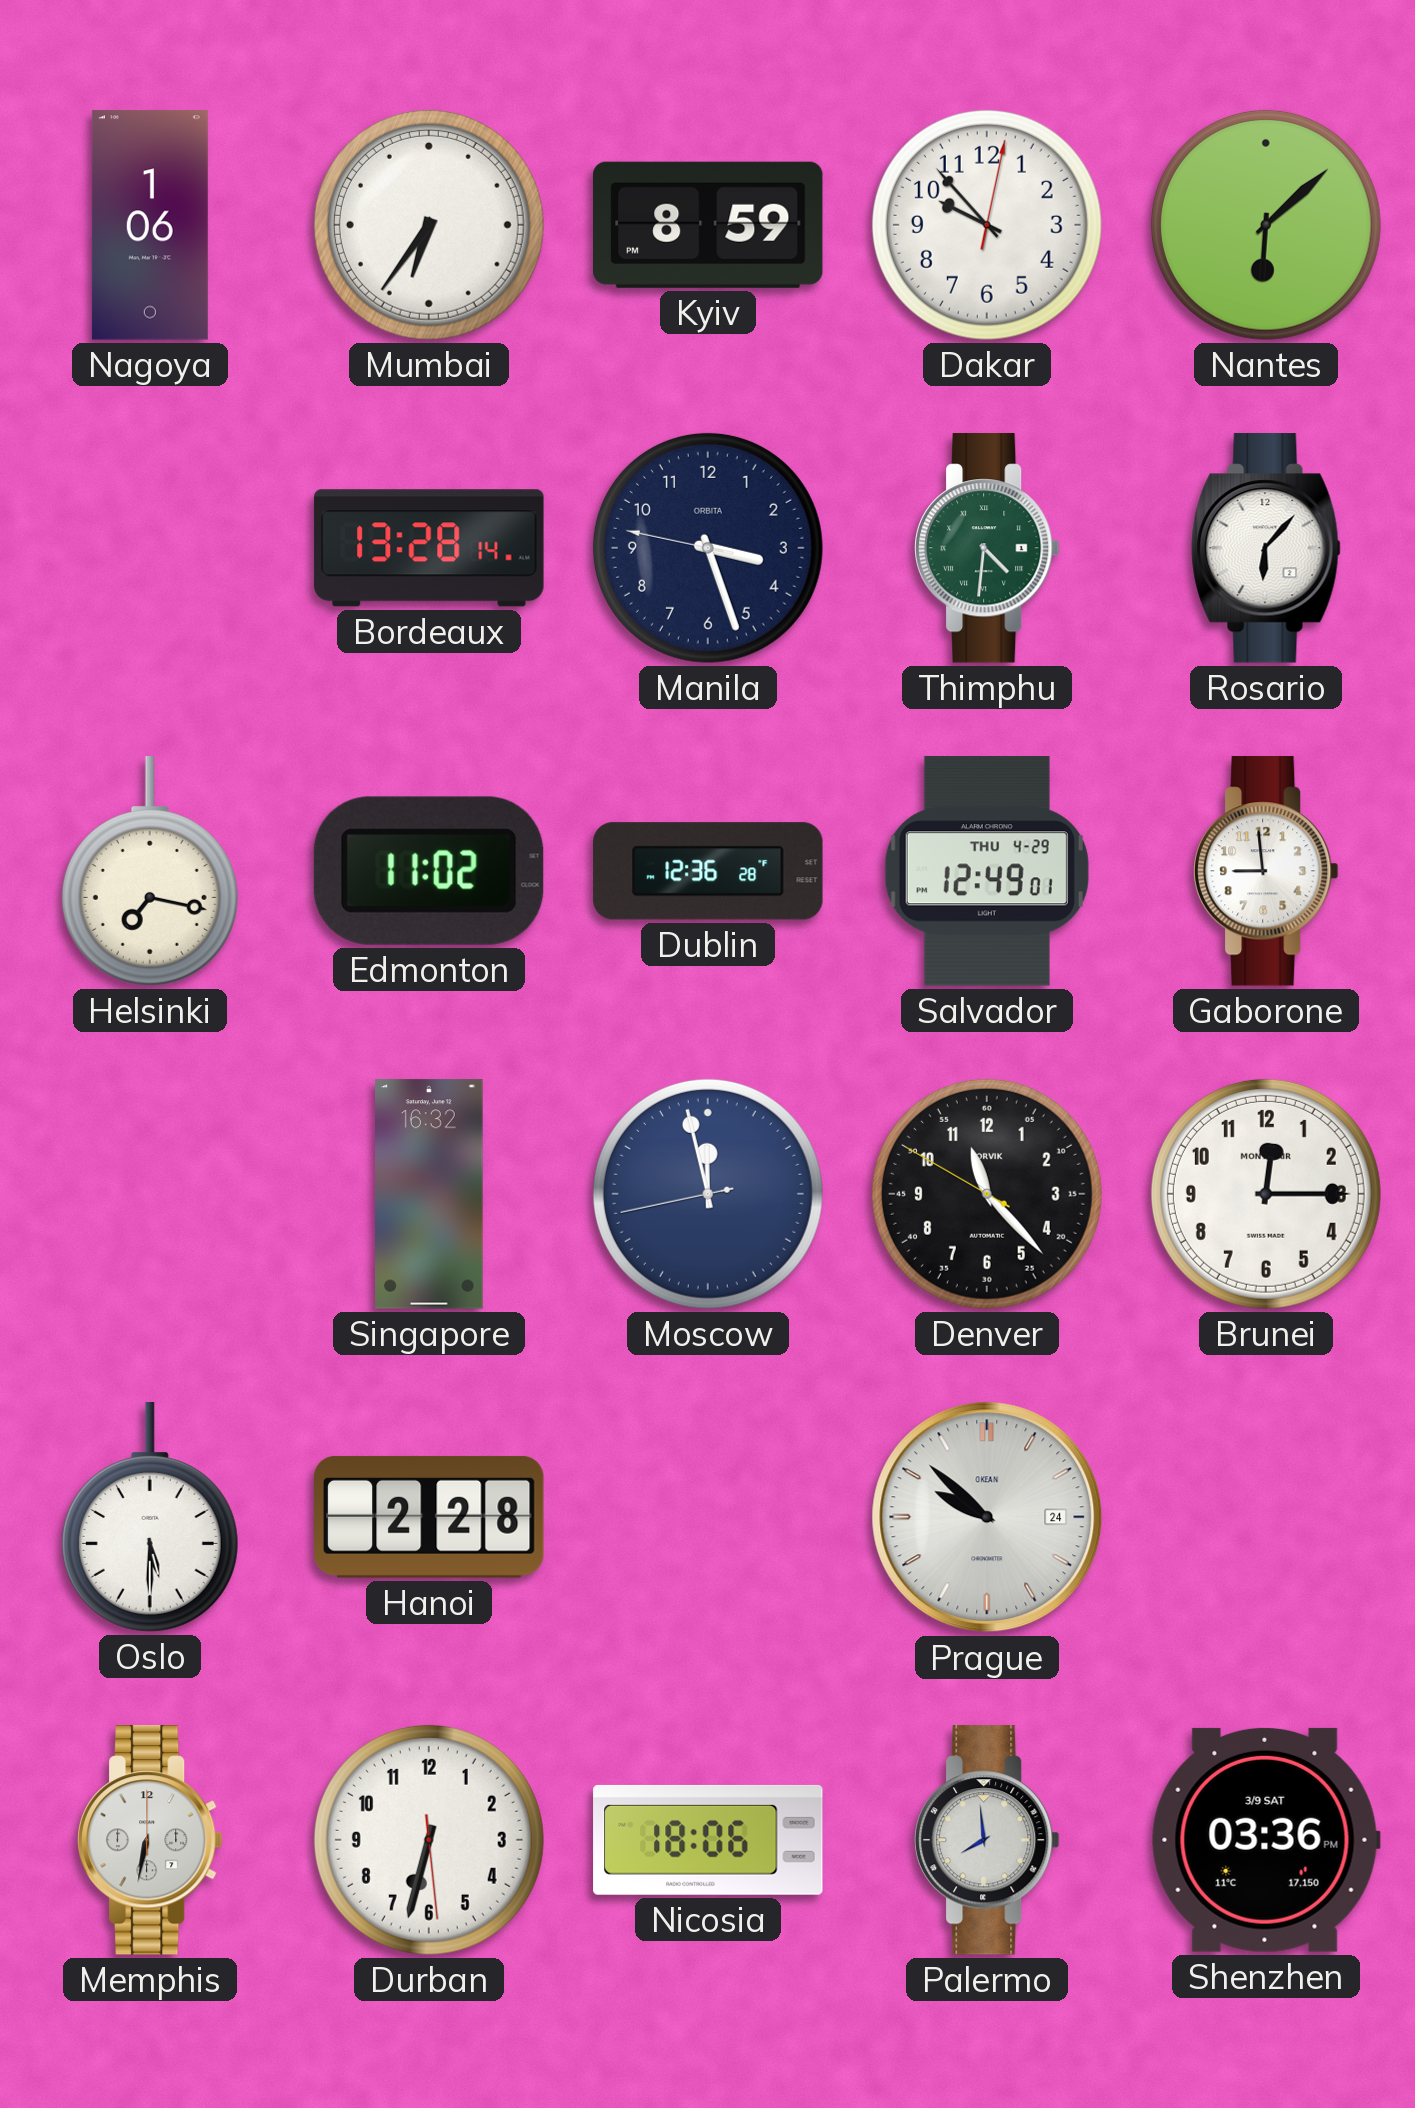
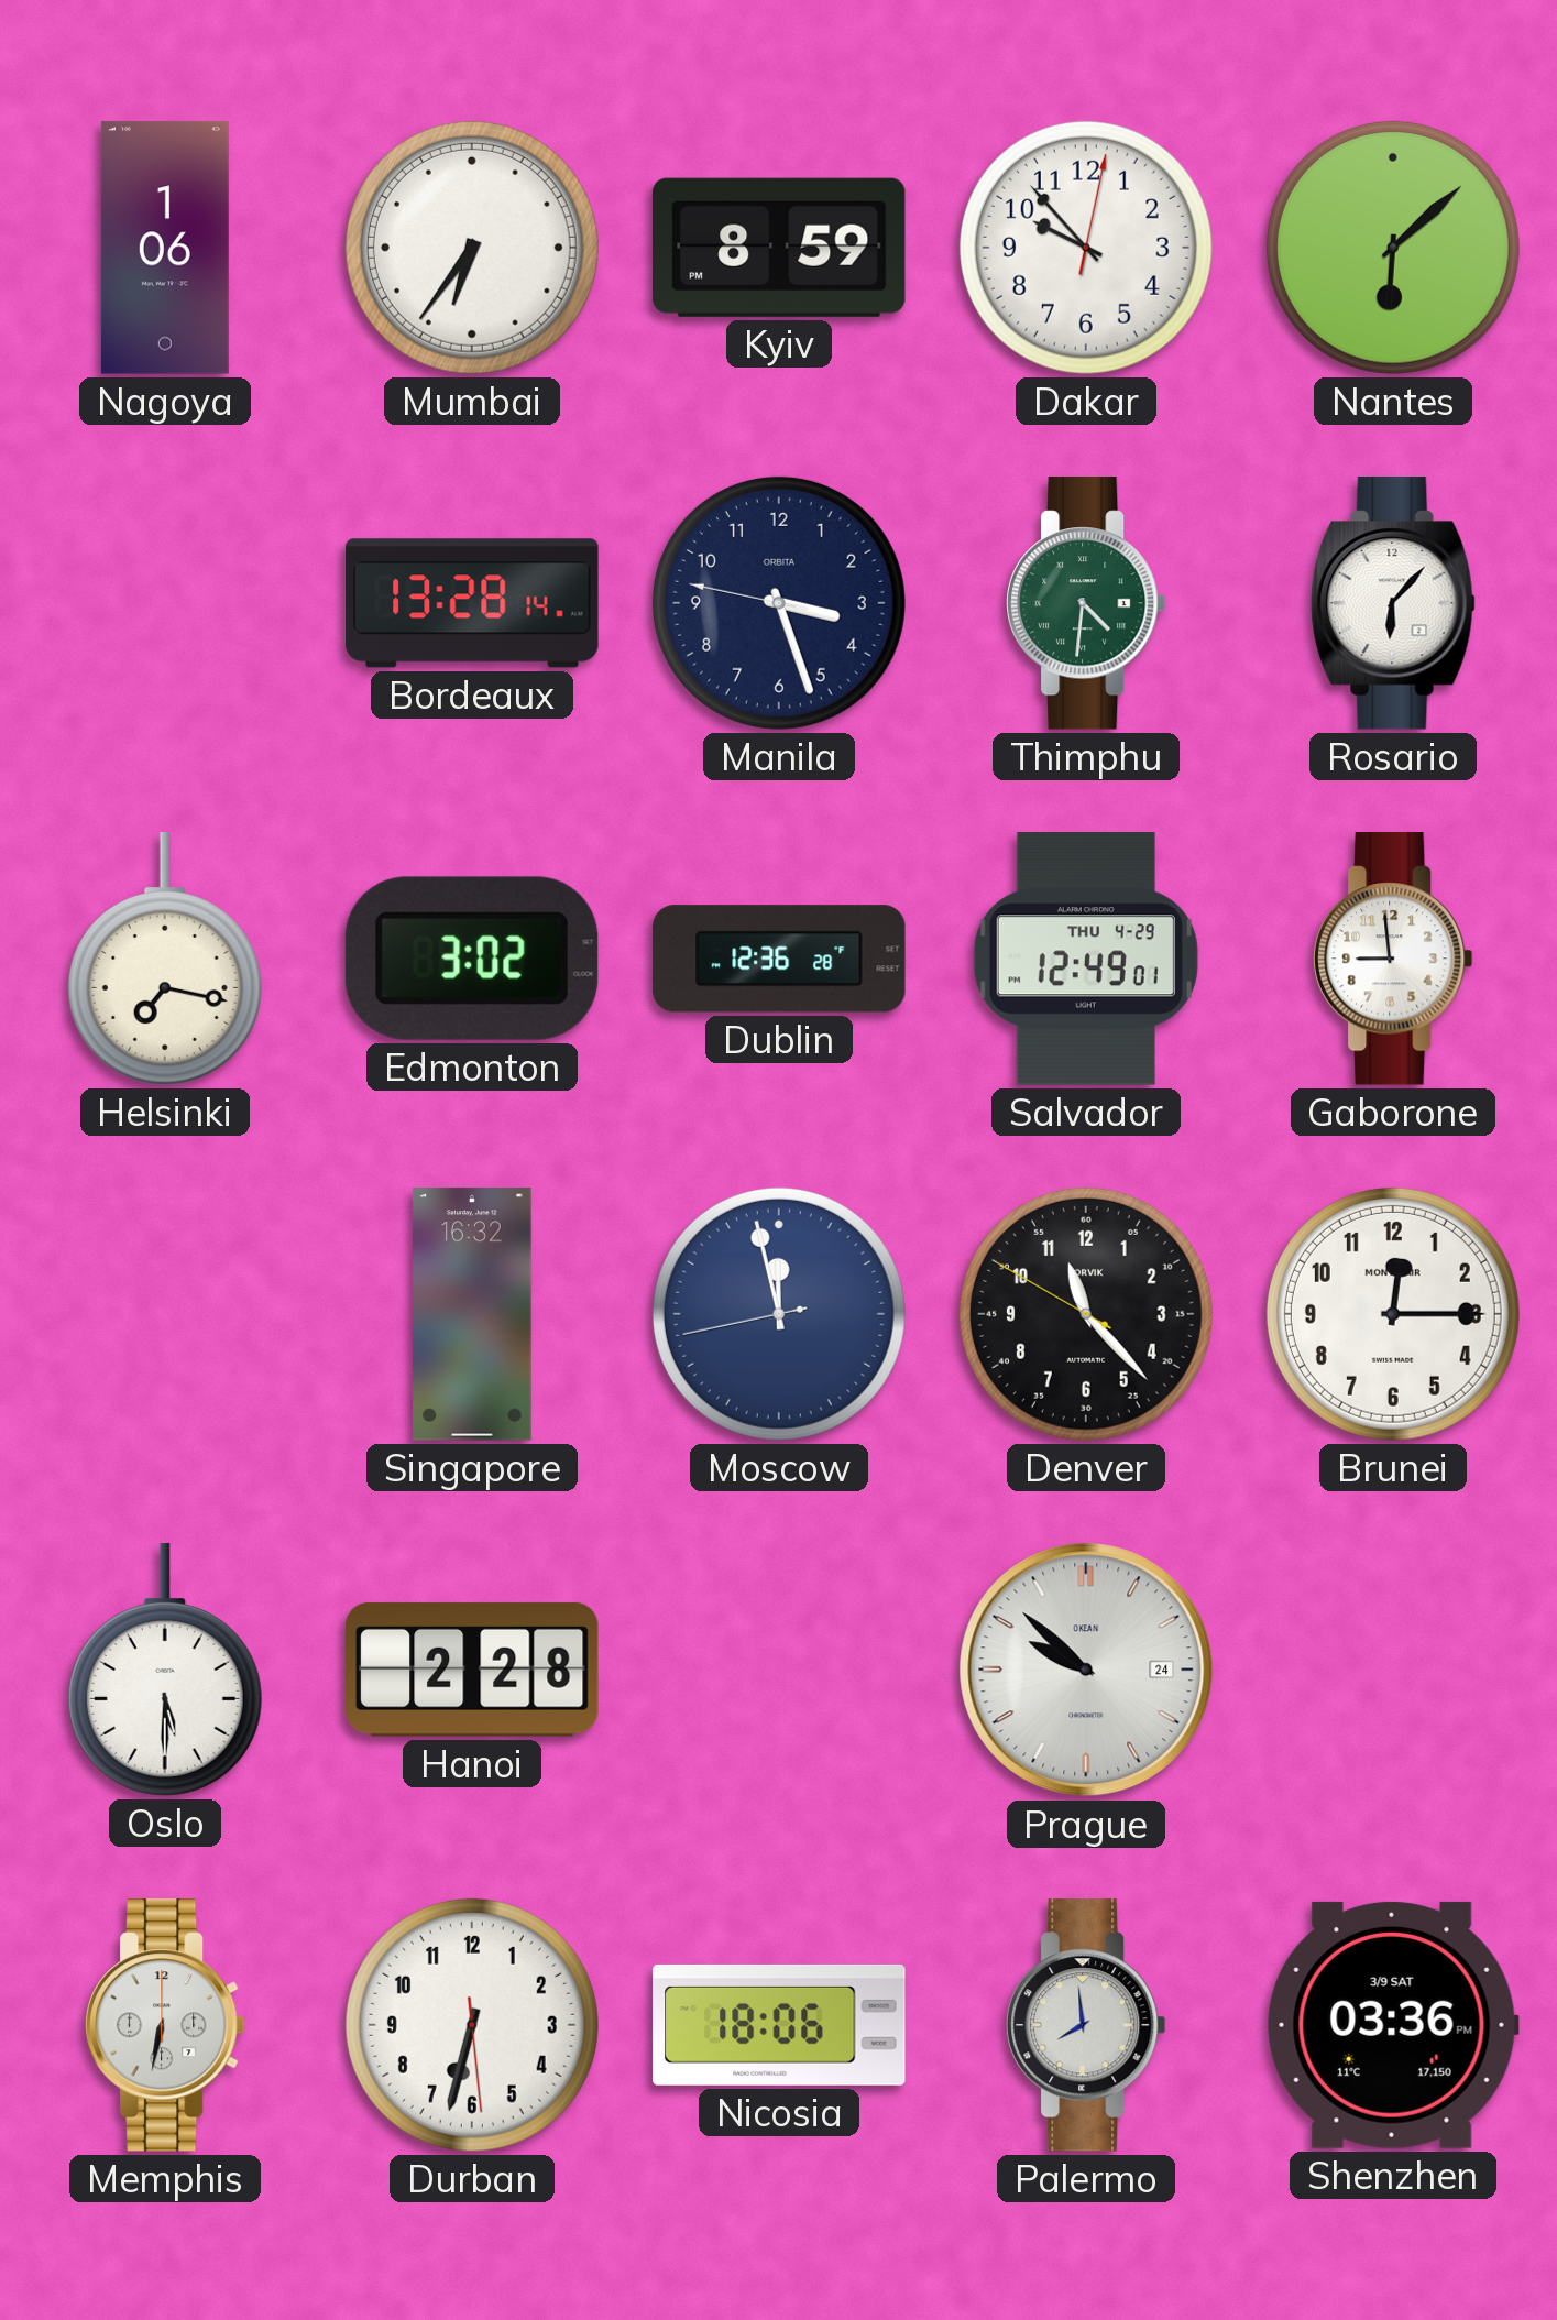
Edmonton: 11:02 -> 3:02 (472, 959)
